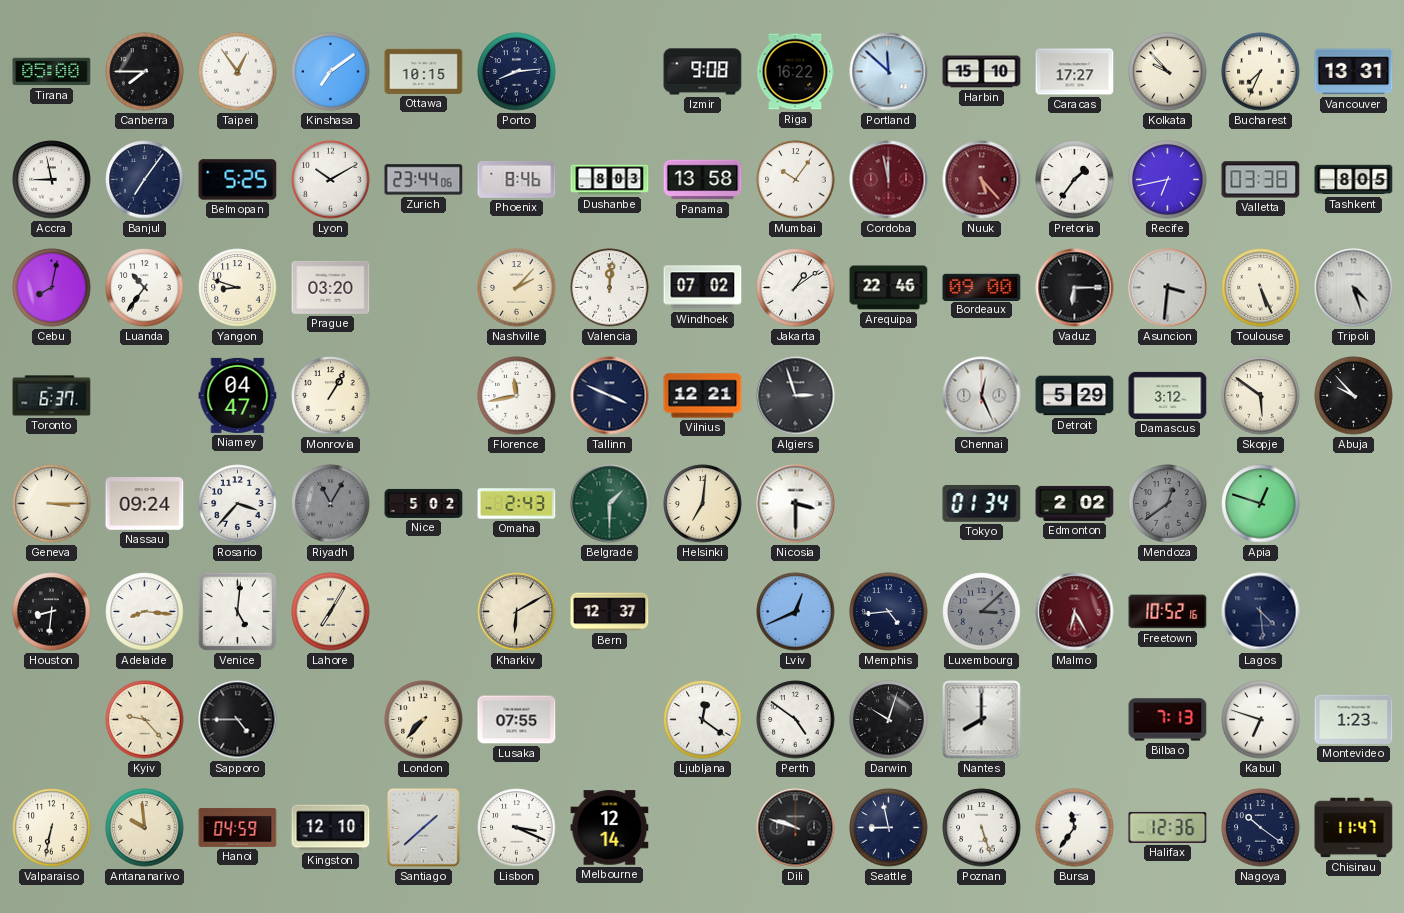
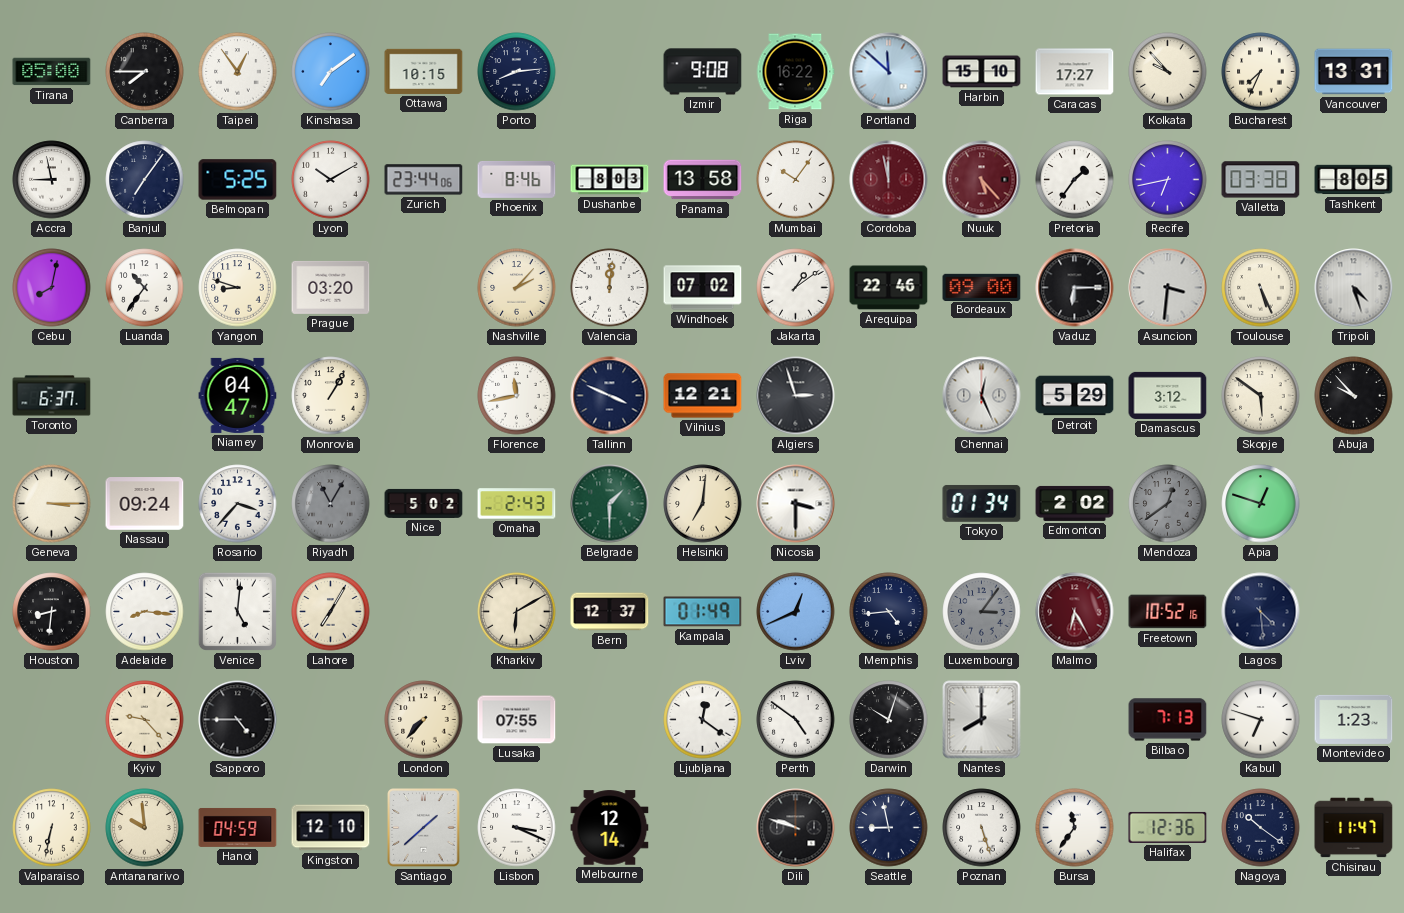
Kampala: none -> 01:49 (703, 612)
Luxembourg: 3:08 -> 3:06 (982, 612)
